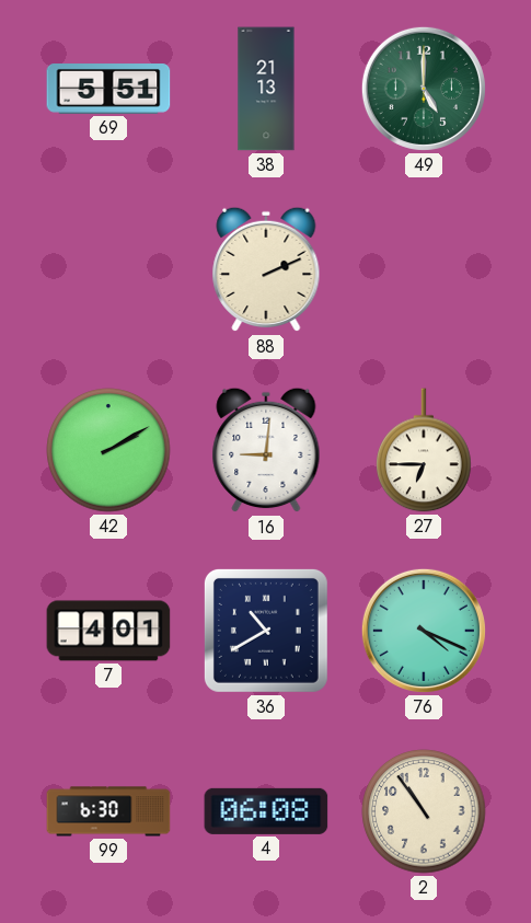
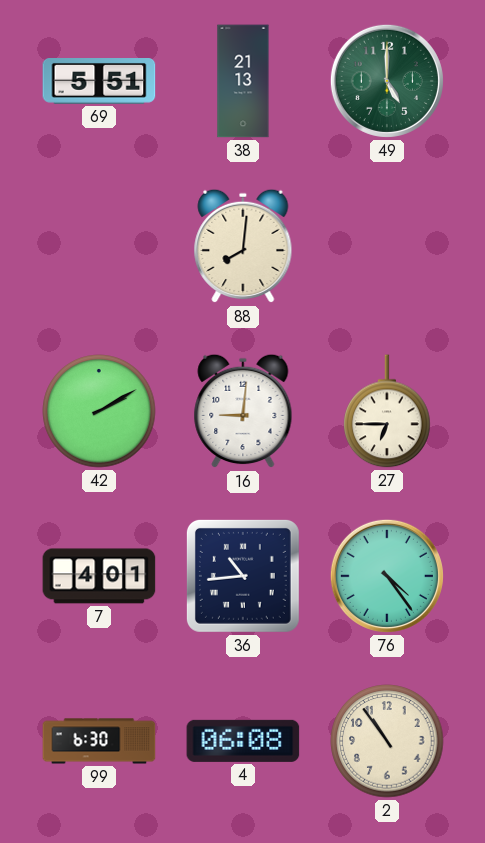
88: 2:11 -> 8:01 (243, 246)
36: 10:40 -> 10:44 (243, 576)
76: 4:19 -> 4:24 (387, 576)
